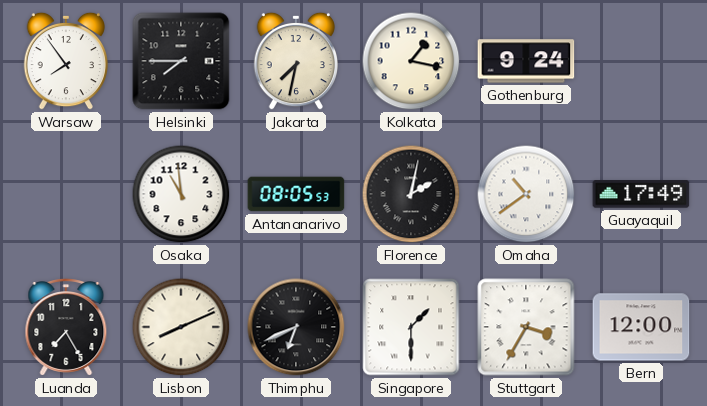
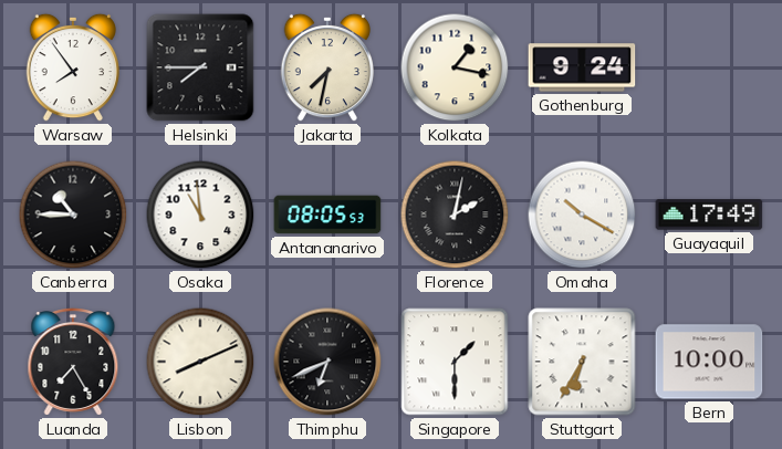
Canberra: none -> 10:45 (73, 215)
Omaha: 10:39 -> 10:20 (582, 215)
Stuttgart: 3:35 -> 6:35 (582, 362)
Bern: 12:00 -> 10:00 (709, 362)
